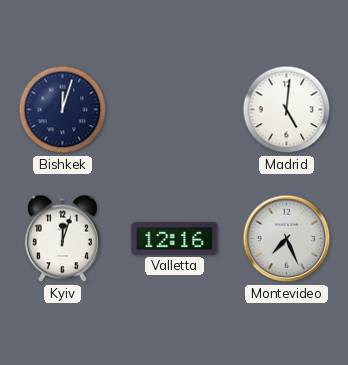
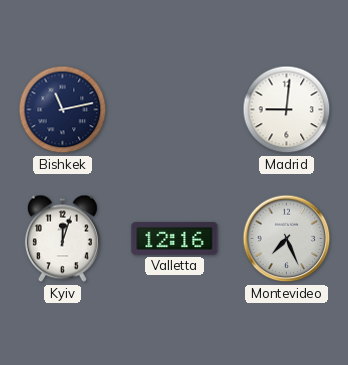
Bishkek: 12:03 -> 11:13 (63, 110)
Madrid: 5:01 -> 9:01 (287, 110)
